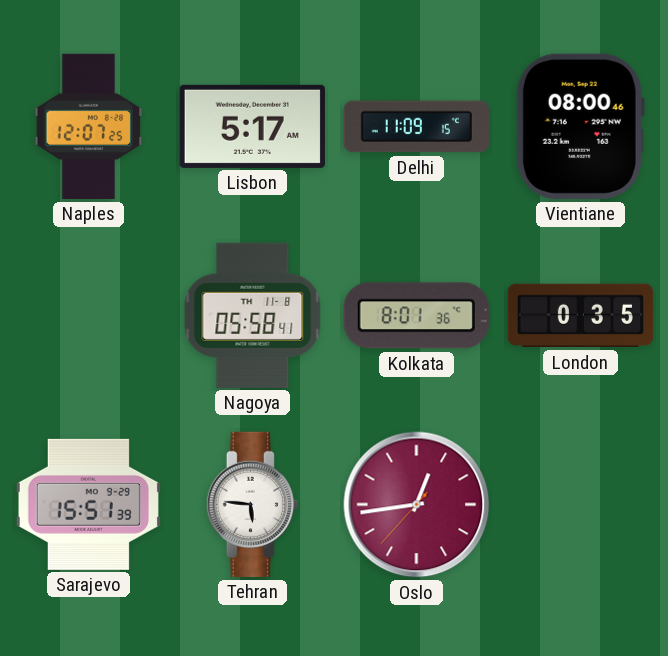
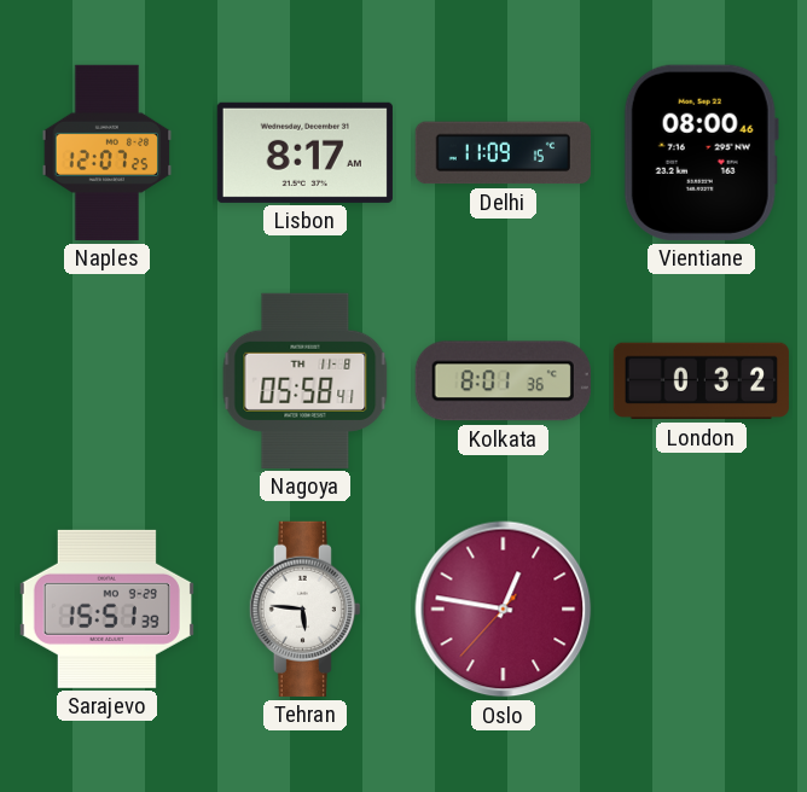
Lisbon: 5:17 -> 8:17 (304, 152)
London: 0:35 -> 0:32 (701, 382)
Oslo: 12:43 -> 12:46 (504, 610)
